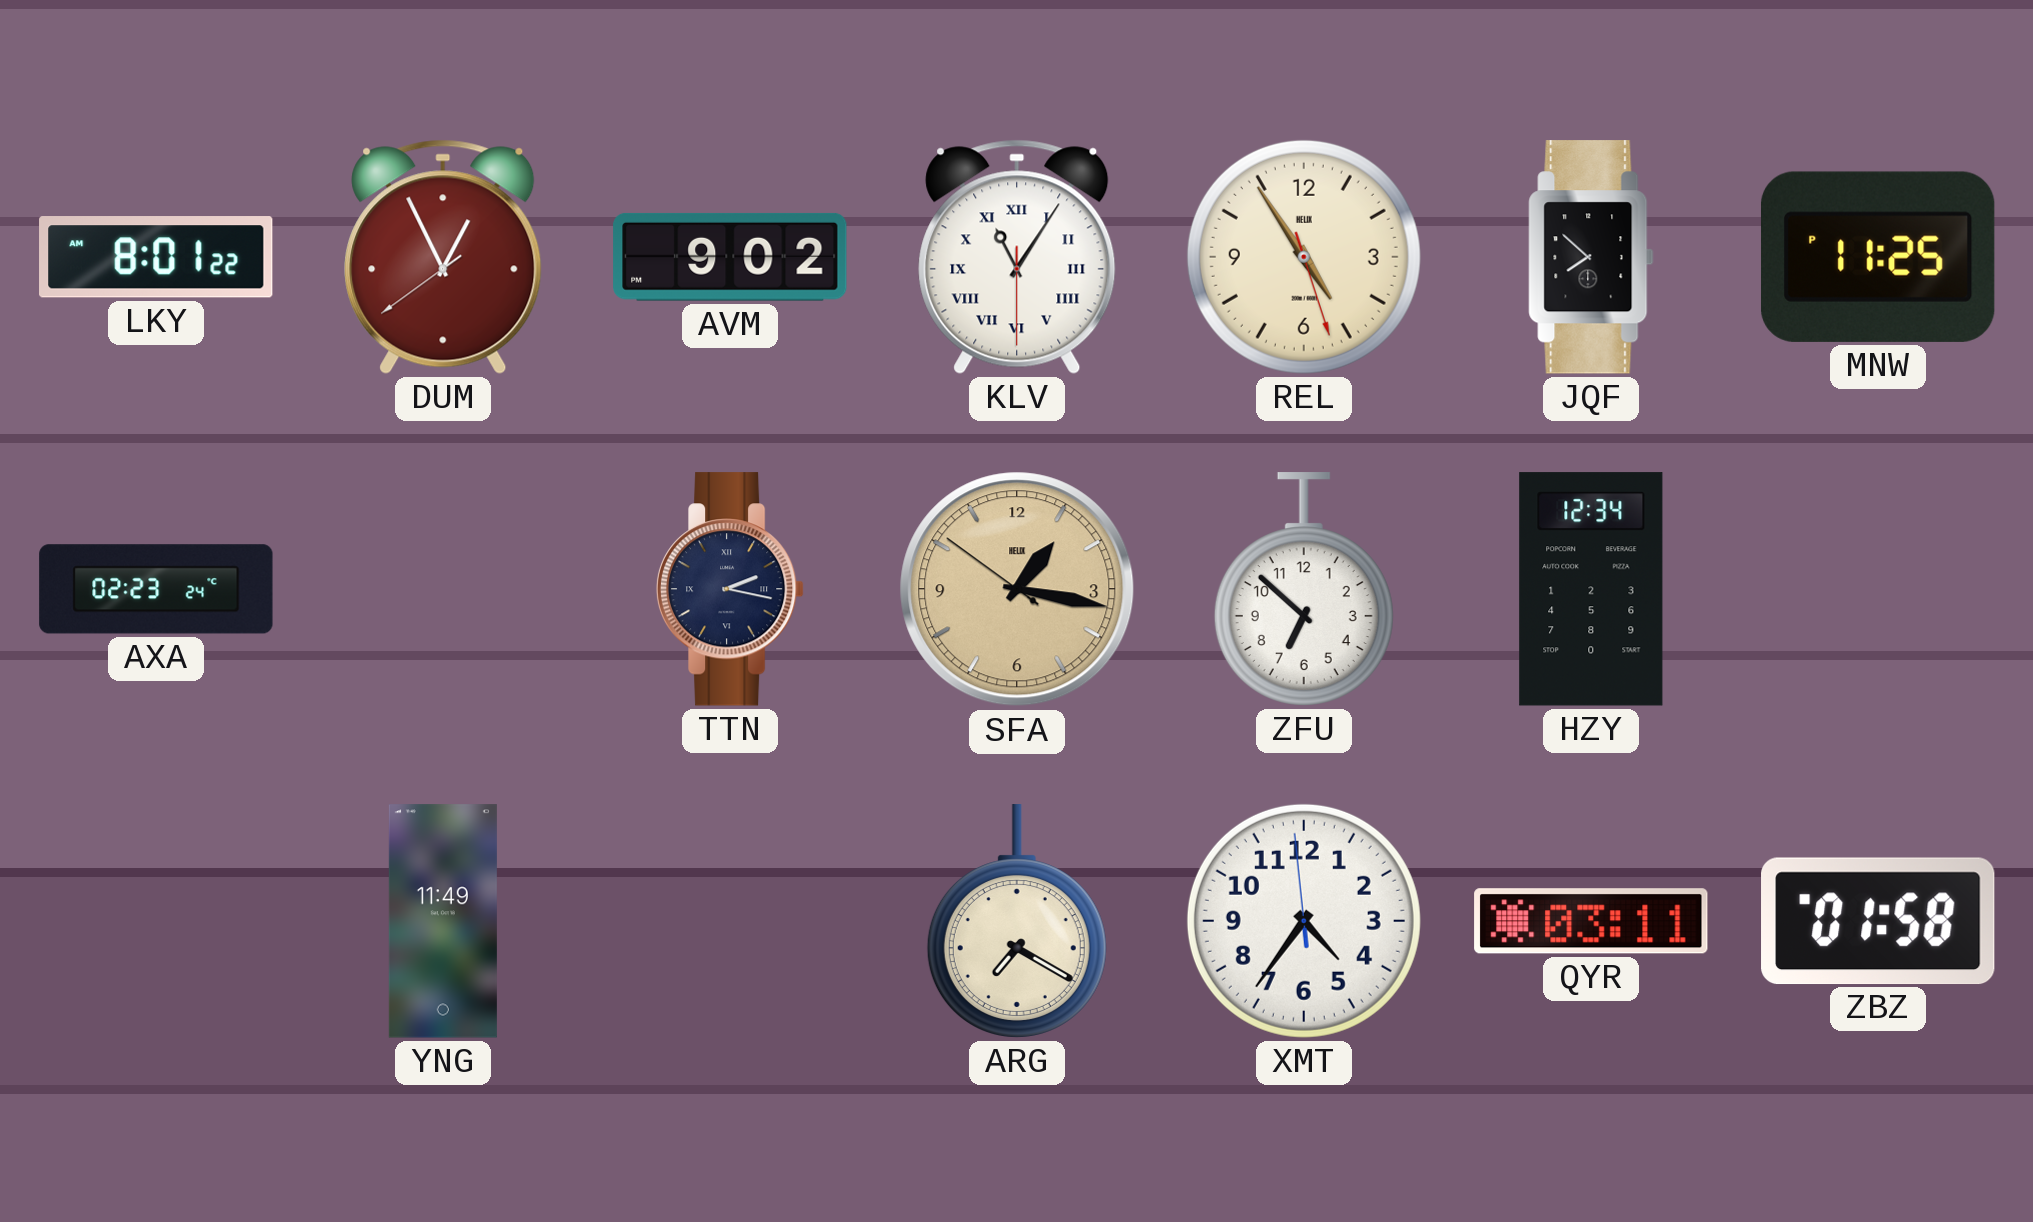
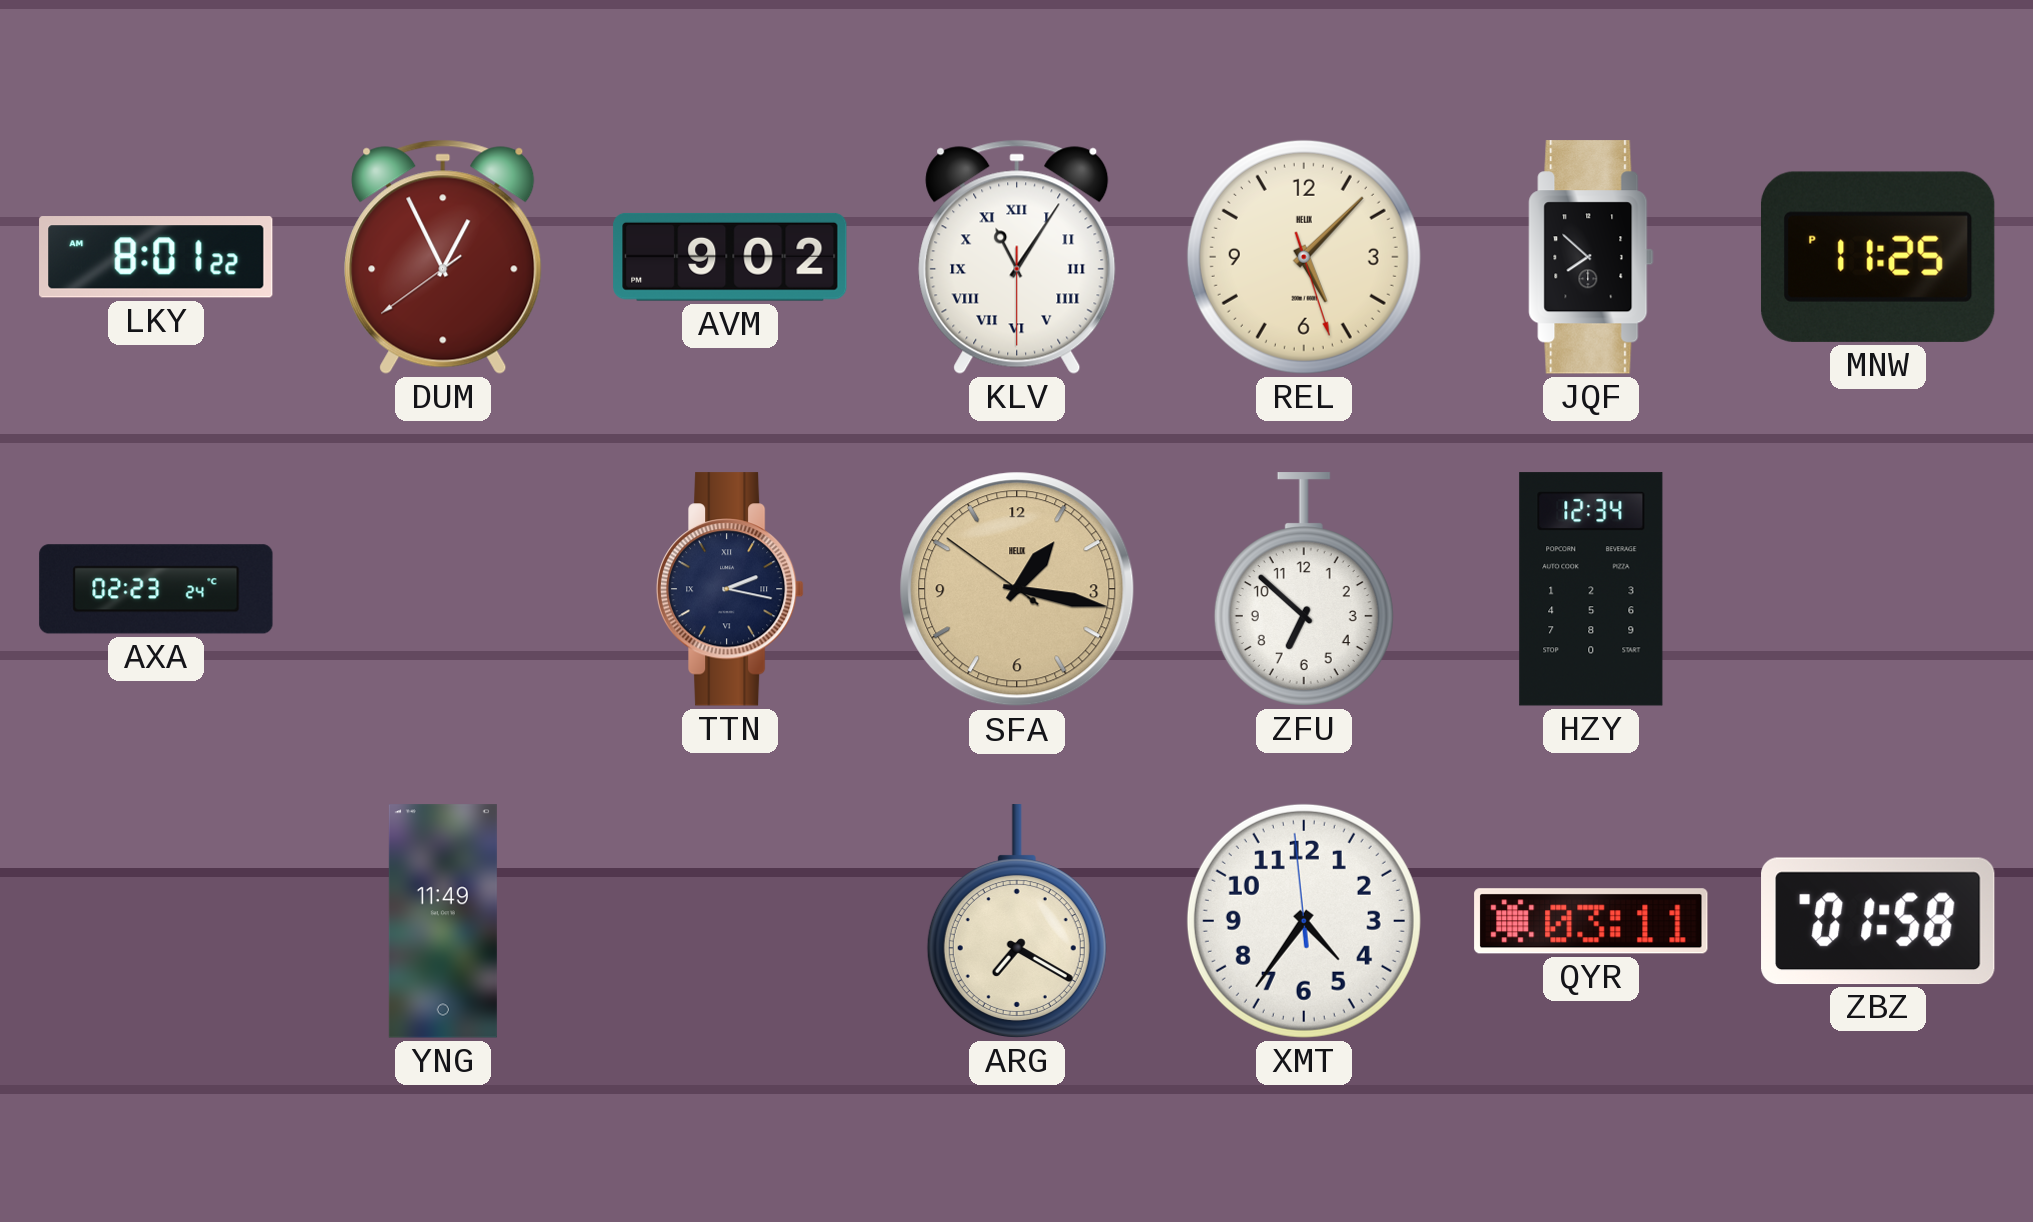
REL: 4:54 -> 5:07 (1304, 257)
